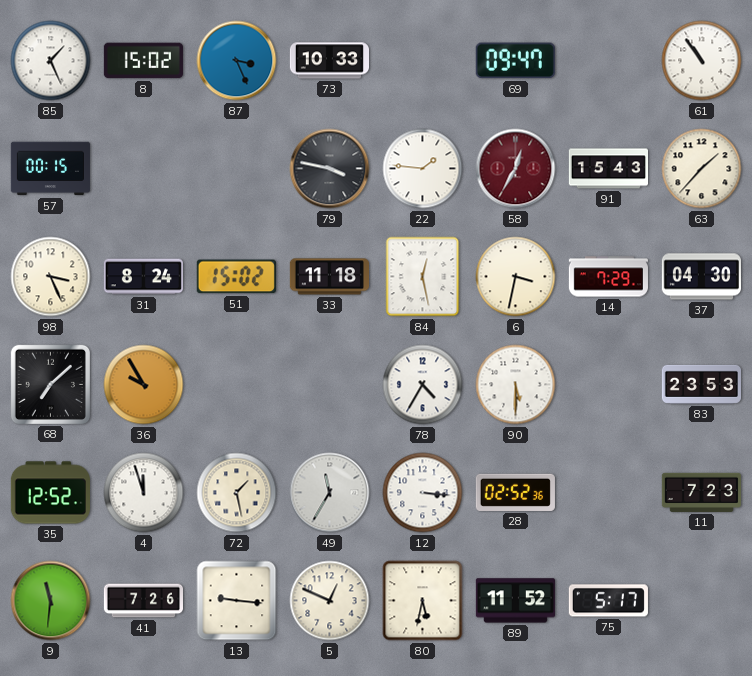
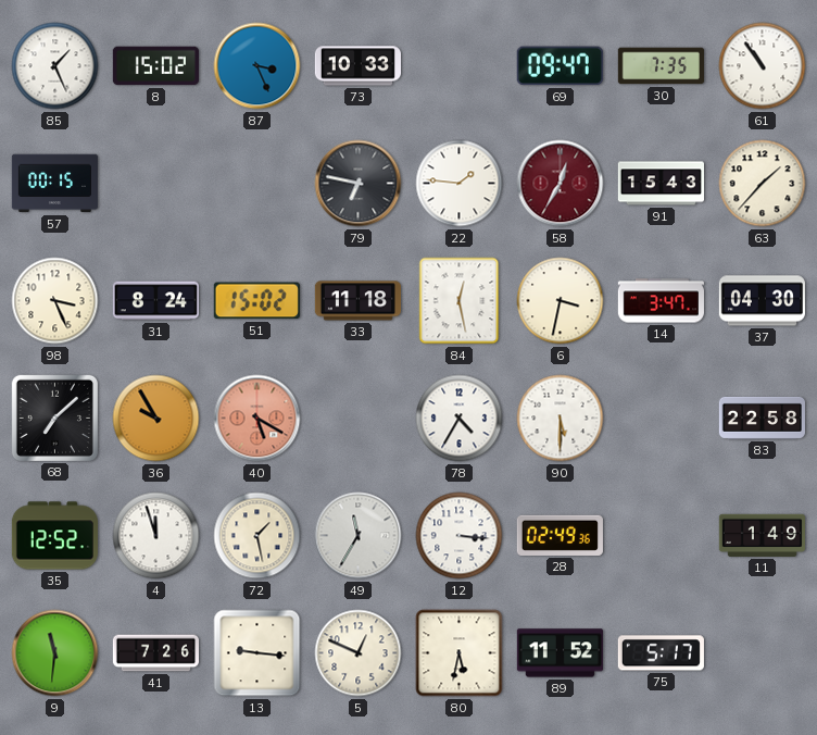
30: none -> 7:35 (661, 66)
79: 3:47 -> 6:47 (359, 184)
14: 7:29 -> 3:47 (661, 301)
40: none -> 5:20 (257, 419)
83: 23:53 -> 22:58 (762, 418)
28: 02:52 -> 02:49 (560, 535)
11: 7:23 -> 1:49 (762, 535)
